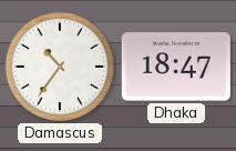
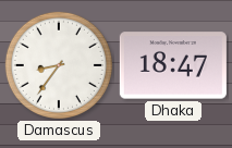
Damascus: 10:36 -> 8:36 (59, 65)
